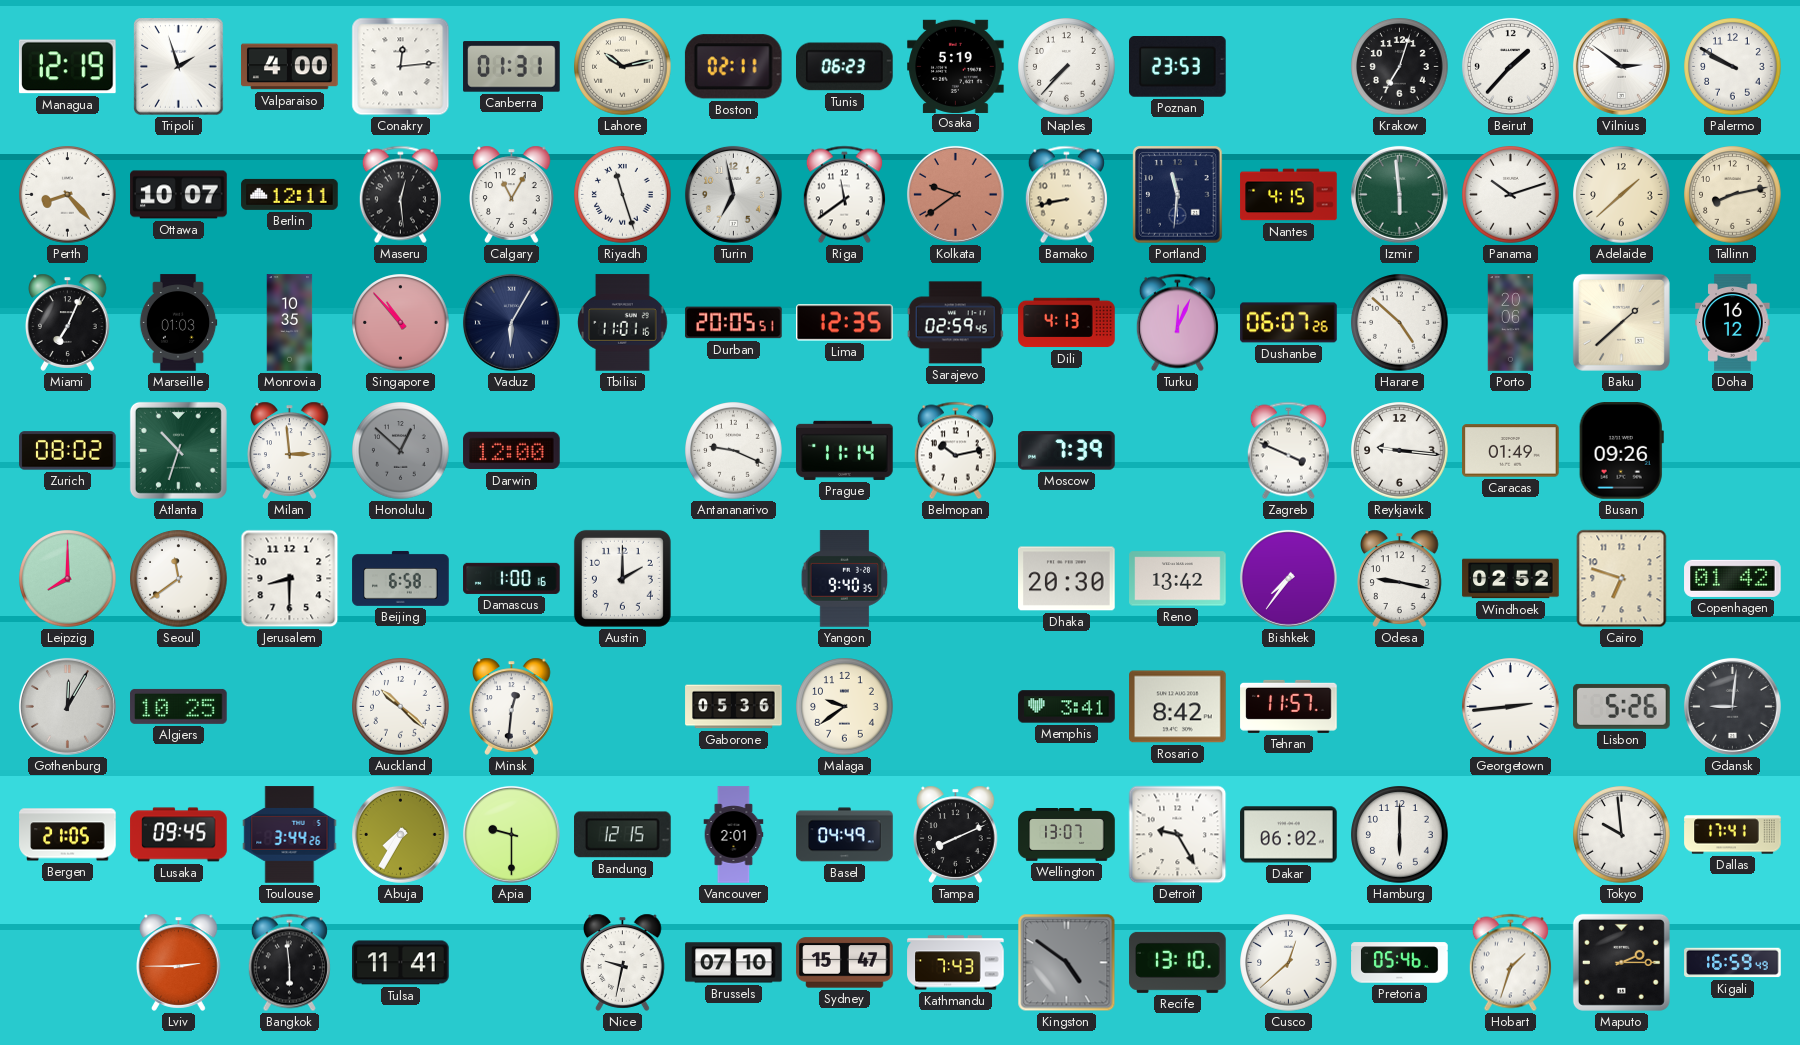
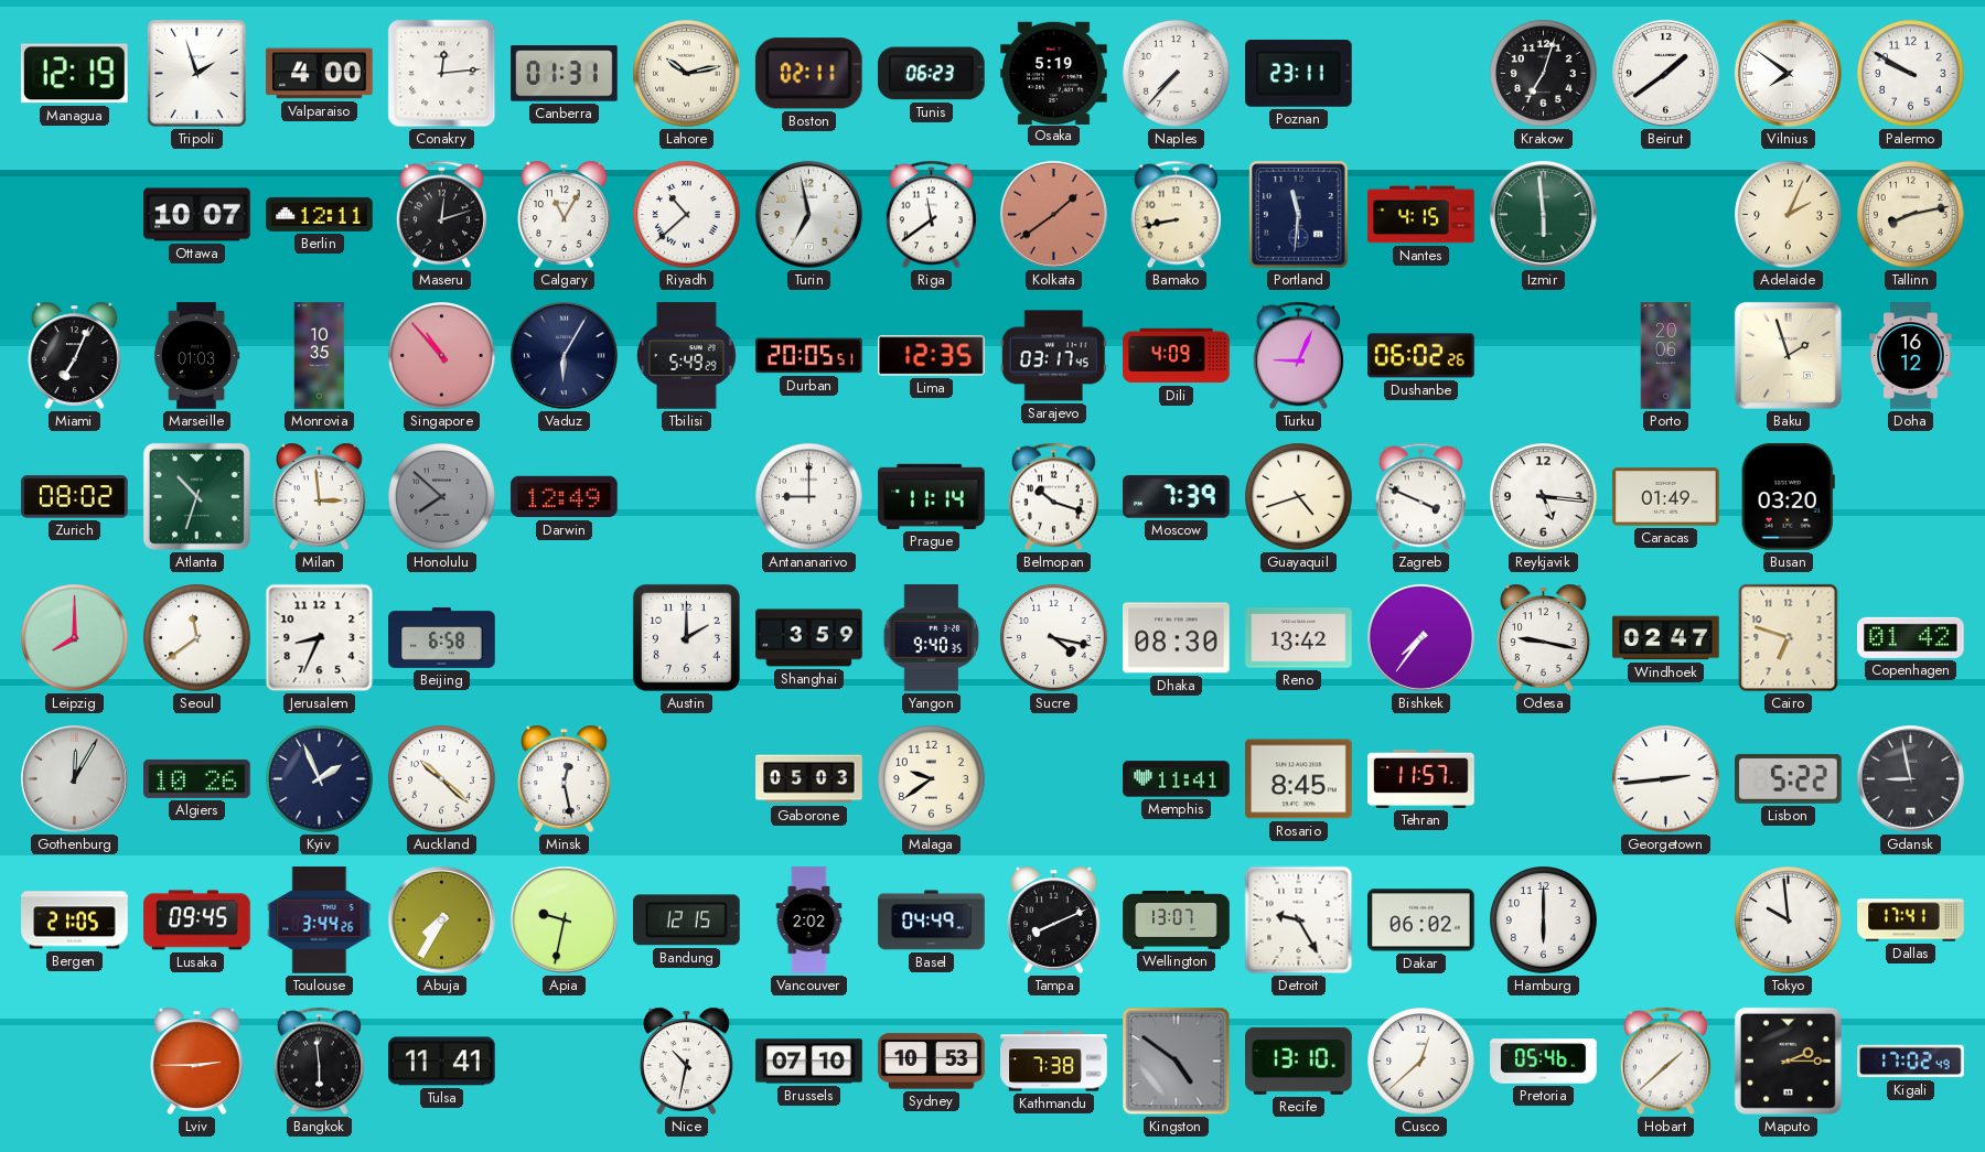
Poznan: 23:53 -> 23:11 (1299, 74)
Beirut: 1:37 -> 1:39 (1665, 73)
Vilnius: 2:51 -> 7:51 (1788, 73)
Perth: 8:23 -> none (68, 195)
Maseru: 12:29 -> 12:12 (441, 215)
Riyadh: 11:27 -> 10:38 (687, 215)
Kolkata: 9:39 -> 1:39 (1053, 214)
Panama: 10:12 -> none (1511, 195)
Adelaide: 1:38 -> 2:04 (1789, 215)
Tbilisi: 11:01 -> 5:49 (687, 356)
Sarajevo: 02:59 -> 03:17 (1053, 356)
Dili: 4:13 -> 4:09 (1177, 356)
Turku: 12:04 -> 9:04 (1298, 356)
Dushanbe: 06:07 -> 06:02 (1421, 356)
Harare: 4:52 -> none (1400, 323)
Baku: 1:38 -> 1:57 (1788, 355)
Honolulu: 12:52 -> 7:52 (442, 497)
Darwin: 12:00 -> 12:49 (565, 497)
Antananarivo: 9:19 -> 9:00 (809, 497)
Belmopan: 10:13 -> 10:18 (1053, 497)
Guayaquil: none -> 4:42 (1299, 497)
Reykjavik: 9:16 -> 5:16 (1544, 497)
Busan: 09:26 -> 03:20 (1788, 497)
Jerusalem: 8:30 -> 8:34 (320, 638)
Damascus: 1:00 -> none (512, 578)
Shanghai: none -> 3:59 (809, 638)
Sucre: none -> 4:17 (1054, 638)
Dhaka: 20:30 -> 08:30 (1177, 638)
Windhoek: 02:52 -> 02:47 (1666, 638)
Algiers: 10:25 -> 10:26 (197, 778)
Kyiv: none -> 1:56 (320, 779)
Minsk: 12:31 -> 12:28 (565, 778)
Gaborone: 05:36 -> 05:03 (809, 779)
Memphis: 3:41 -> 11:41 (1177, 779)
Rosario: 8:42 -> 8:45 (1299, 779)
Lisbon: 5:26 -> 5:22 (1789, 778)
Gdansk: 9:01 -> 8:58 (1910, 778)
Apia: 9:30 -> 9:32 (564, 919)
Vancouver: 2:01 -> 2:02 (809, 920)
Nice: 9:32 -> 10:32 (687, 1061)
Sydney: 15:47 -> 10:53 (932, 1062)
Kathmandu: 7:43 -> 7:38 (1054, 1062)
Hobart: 1:33 -> 1:38 (1665, 1062)
Kigali: 16:59 -> 17:02 (1911, 1062)
